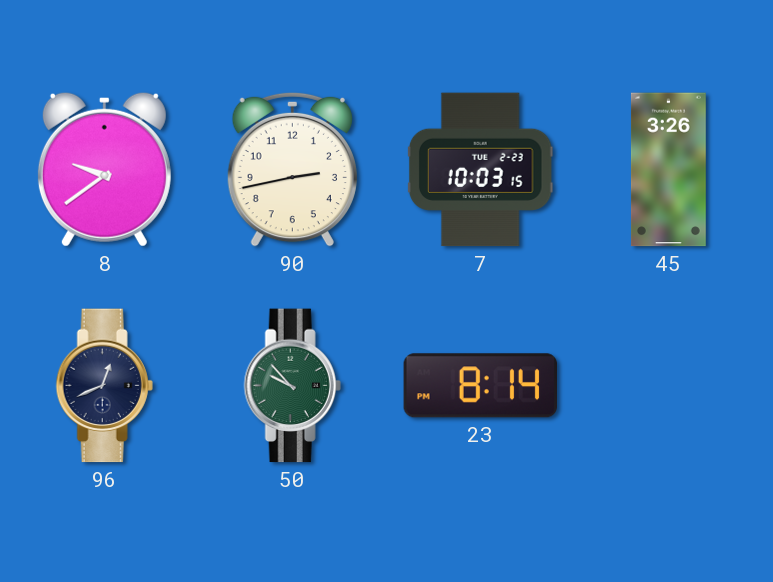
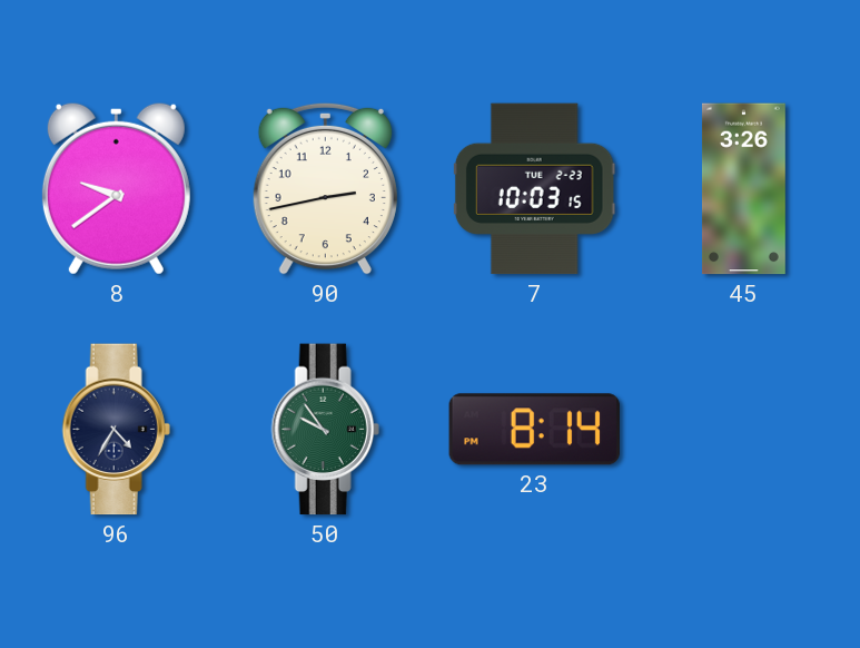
96: 12:41 -> 4:35 (116, 430)
50: 9:53 -> 9:54 (325, 430)
